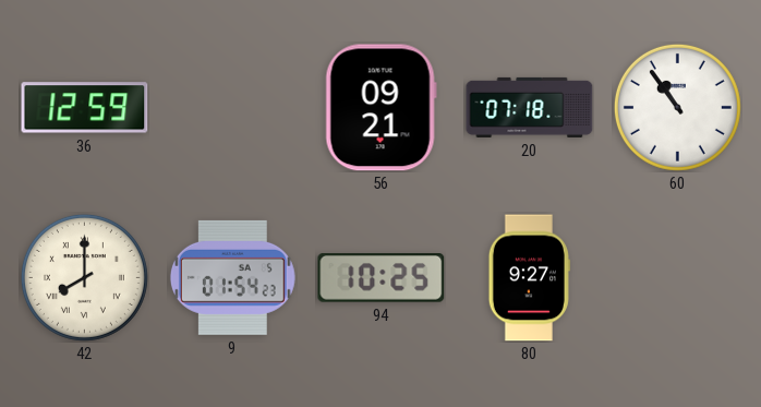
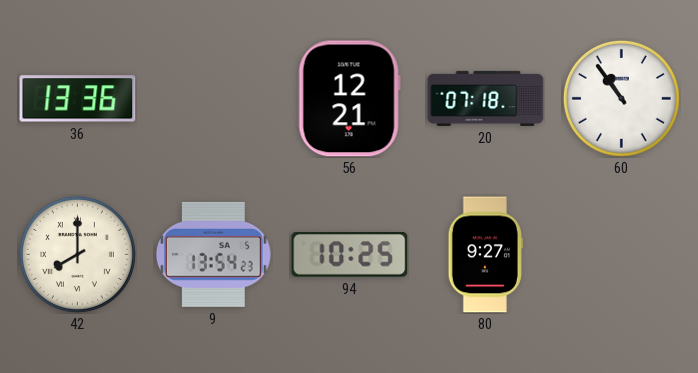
36: 12:59 -> 13:36 (78, 99)
56: 09:21 -> 12:21 (349, 99)
9: 01:54 -> 13:54 (213, 254)
